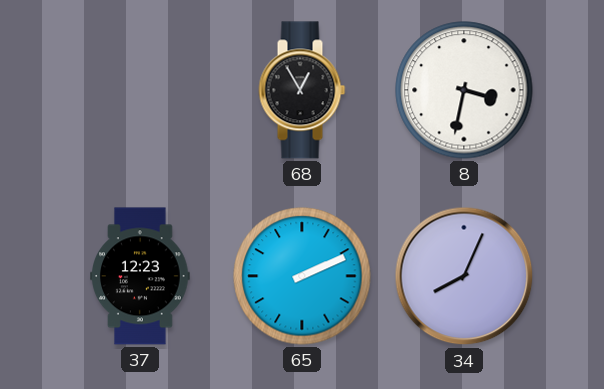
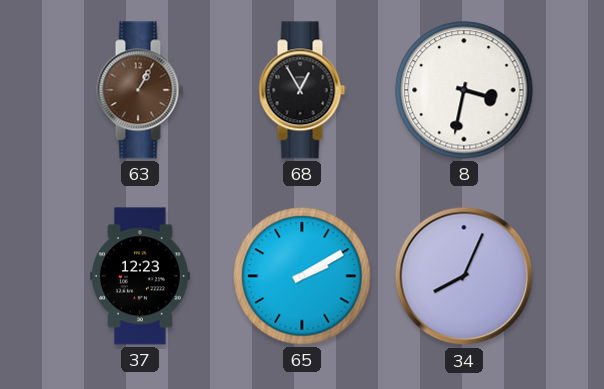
63: none -> 1:05 (140, 90)
65: 2:11 -> 2:10 (302, 276)
